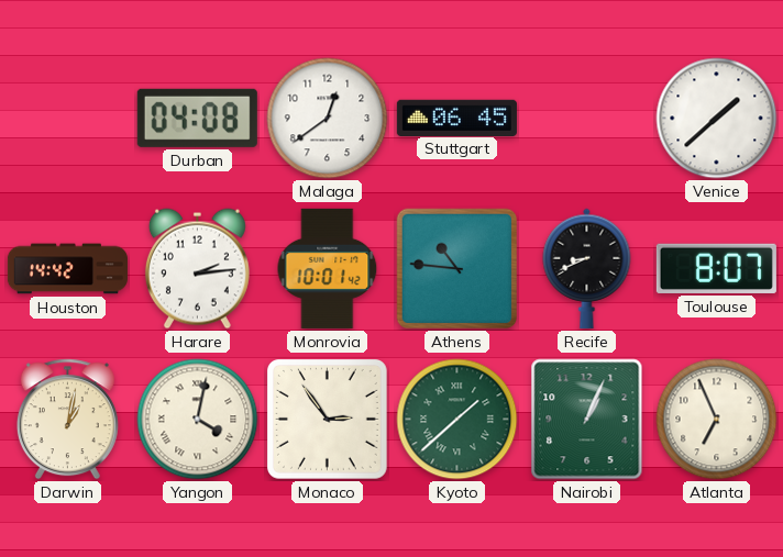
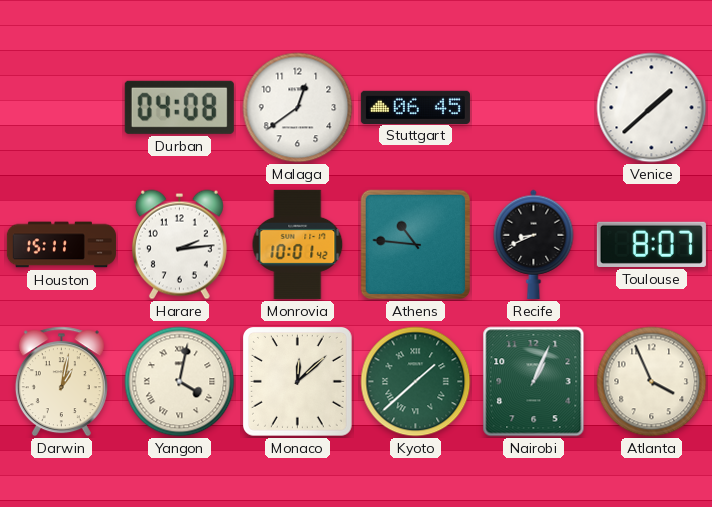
Houston: 14:42 -> 15:11 (61, 245)
Monaco: 2:54 -> 12:08 (298, 382)
Atlanta: 6:56 -> 3:56 (652, 382)
